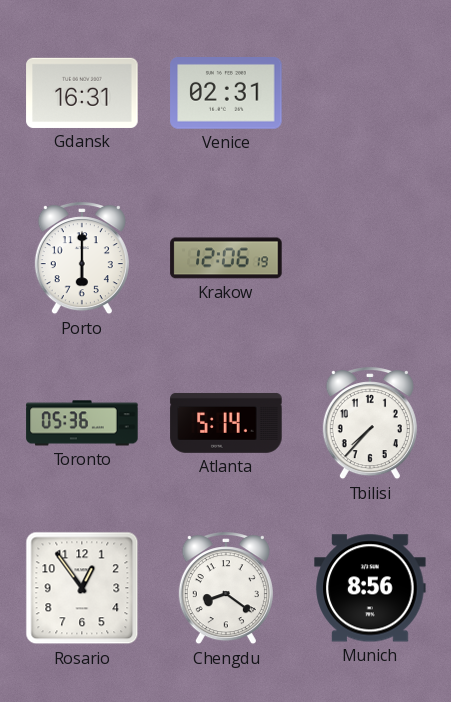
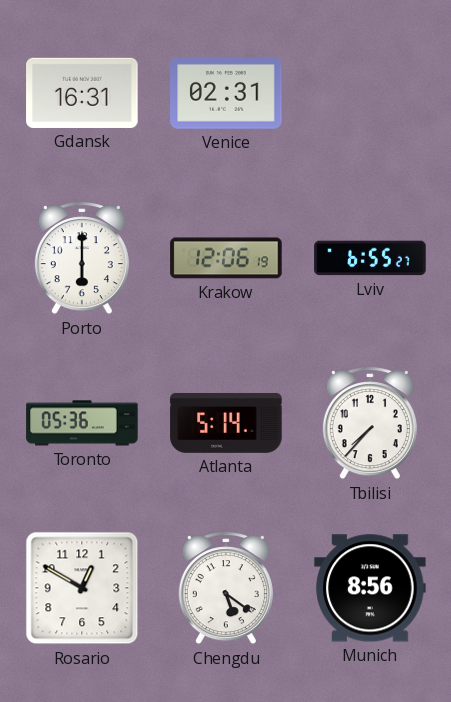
Lviv: none -> 6:55 (370, 258)
Rosario: 12:54 -> 12:50 (82, 588)
Chengdu: 8:21 -> 5:21 (226, 589)
